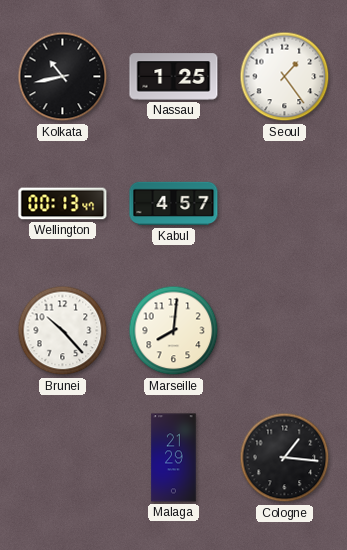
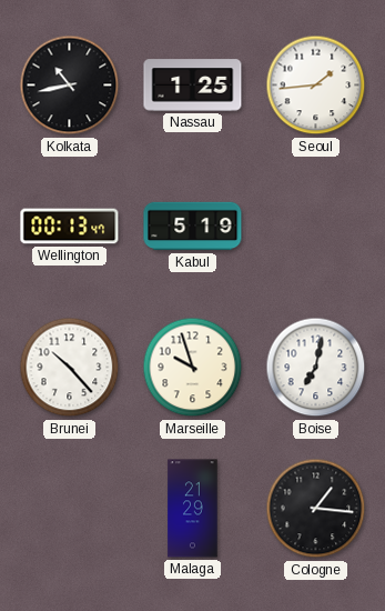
Seoul: 1:24 -> 1:44 (316, 86)
Kabul: 4:57 -> 5:19 (193, 227)
Marseille: 8:01 -> 9:57 (193, 368)
Boise: none -> 7:02 (316, 368)
